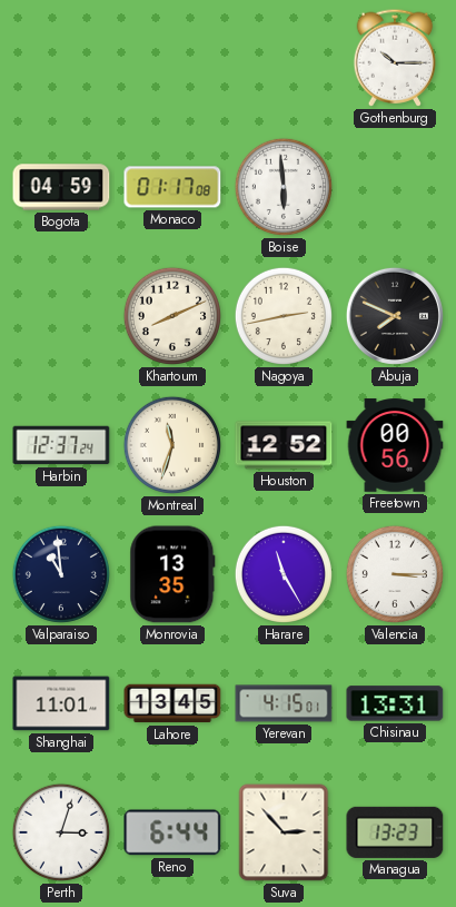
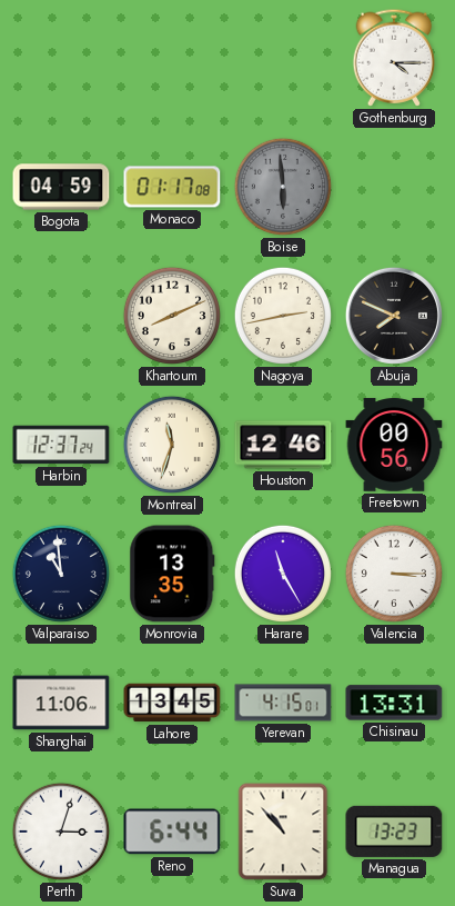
Gothenburg: 10:15 -> 4:15 (394, 58)
Boise dial: white -> grey (283, 187)
Houston: 12:52 -> 12:46 (283, 445)
Shanghai: 11:01 -> 11:06 (61, 703)
Suva: 2:53 -> 10:53 (283, 832)
